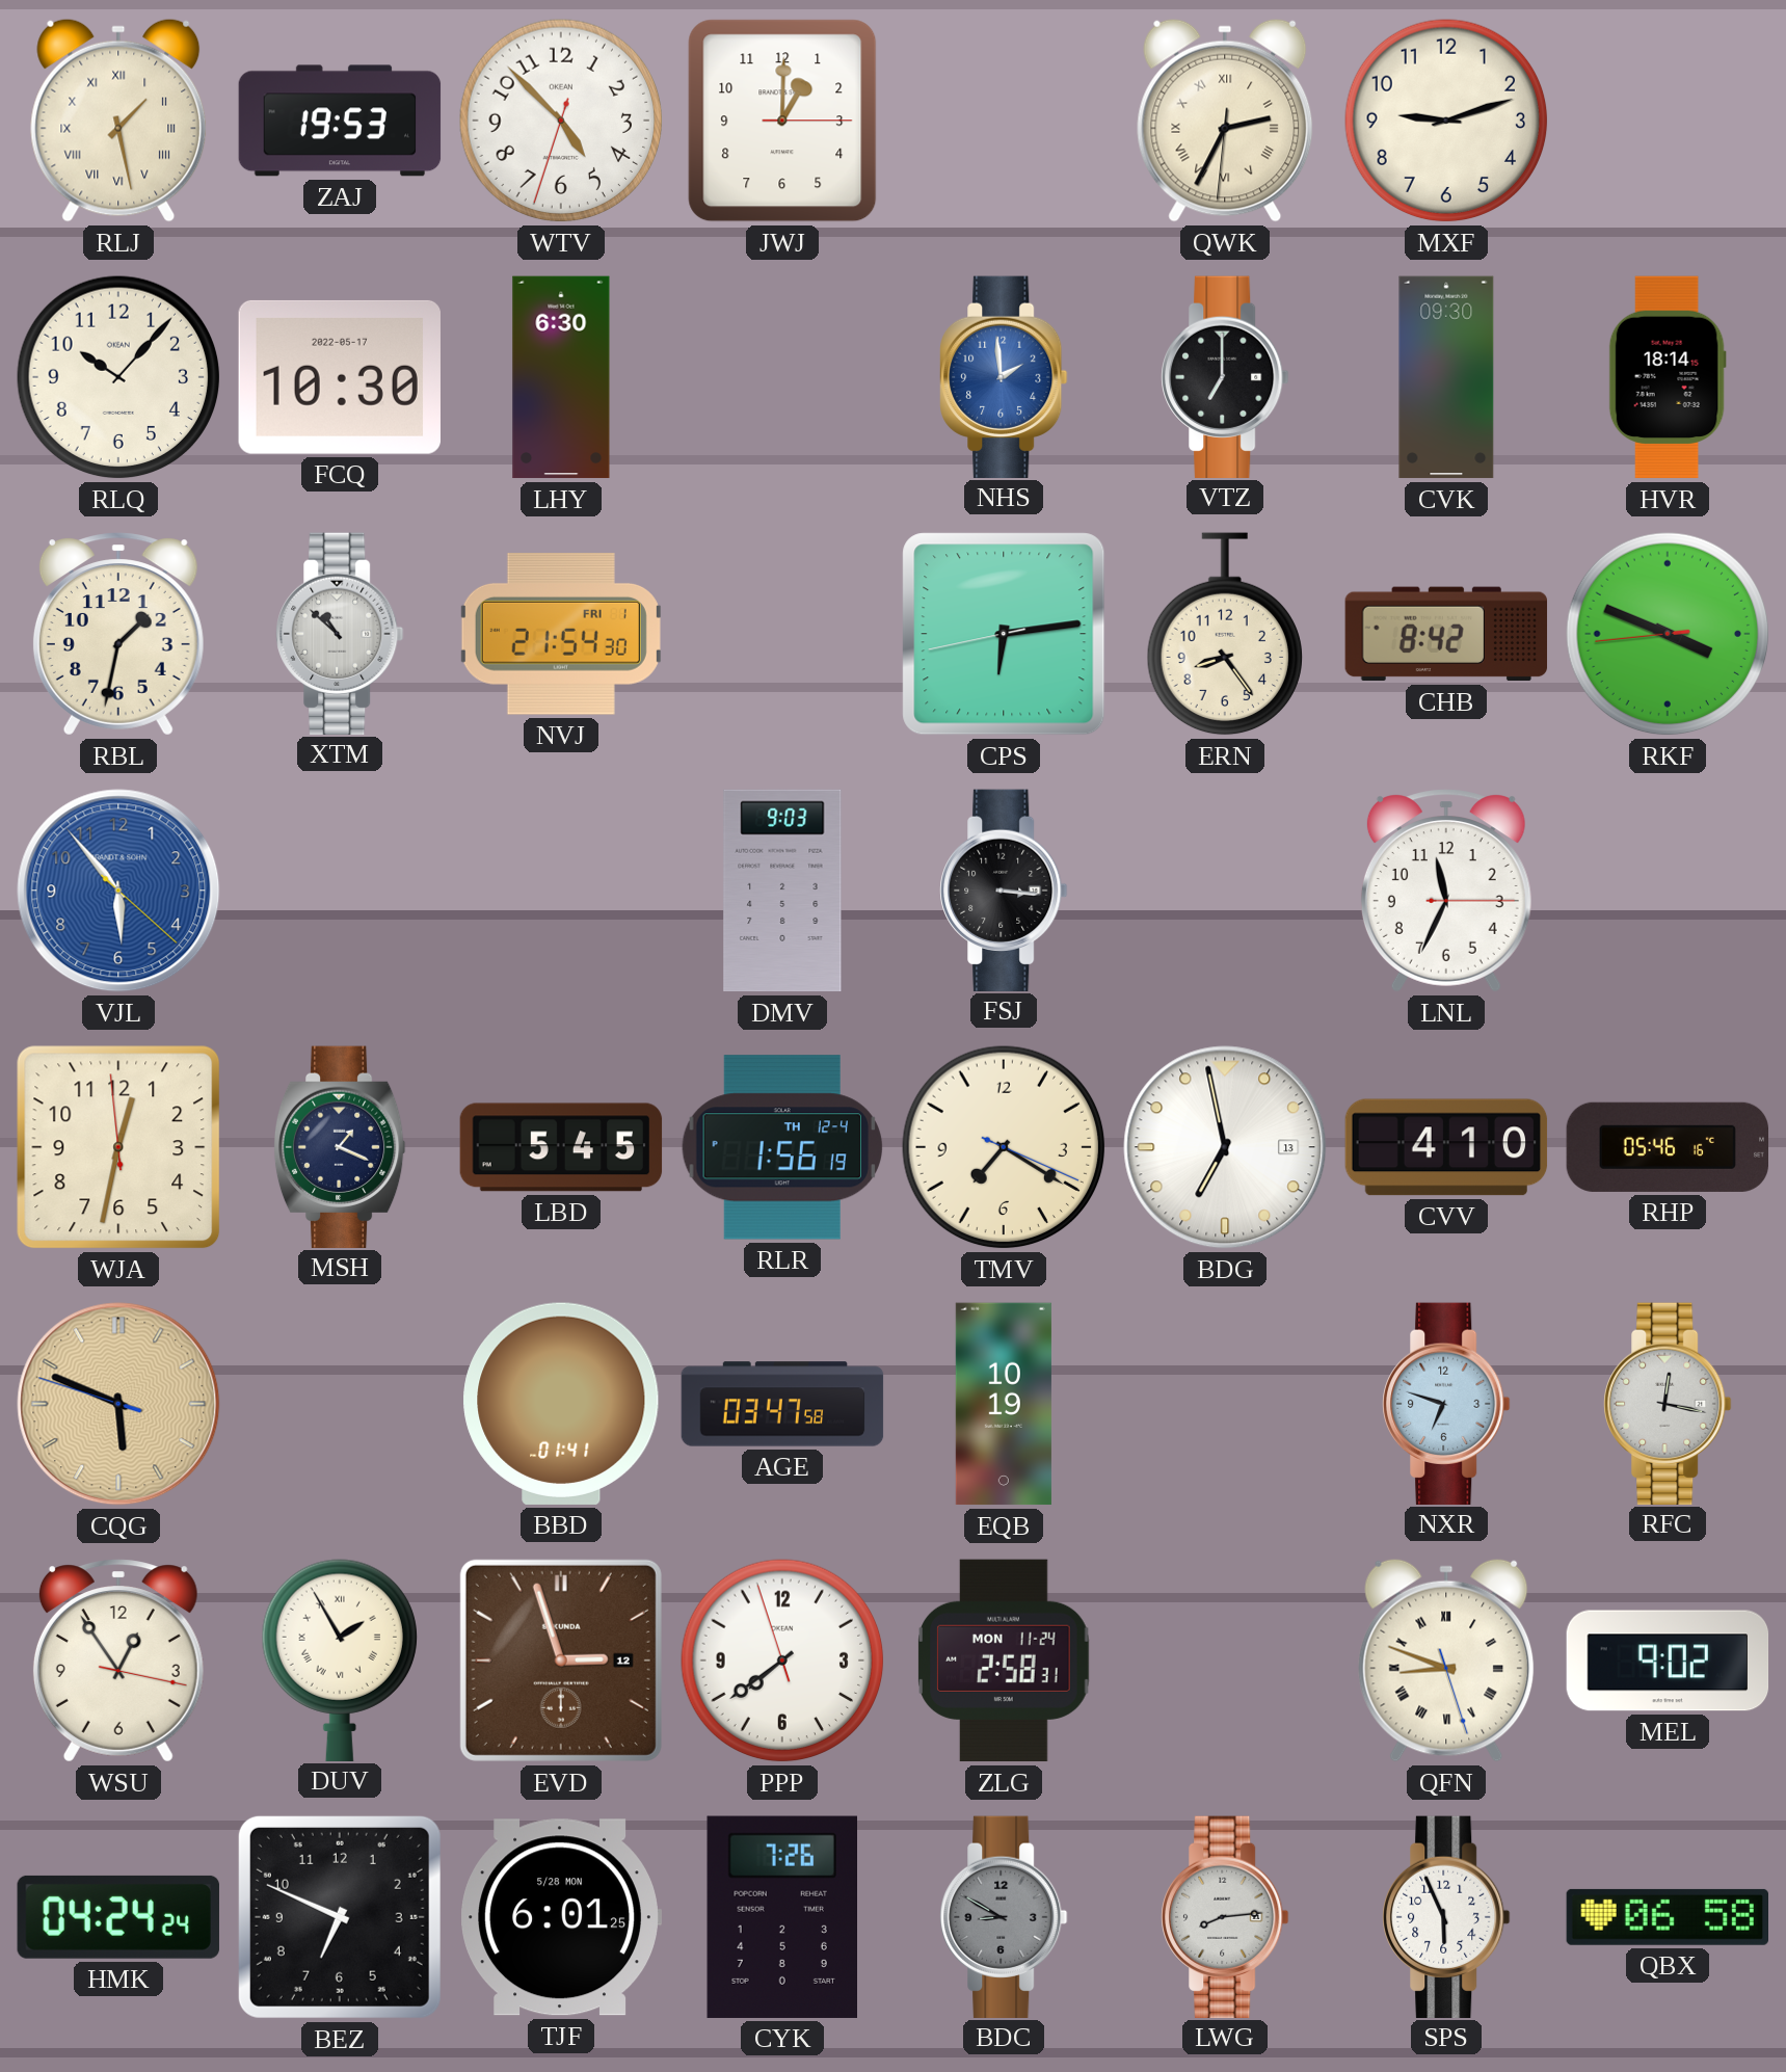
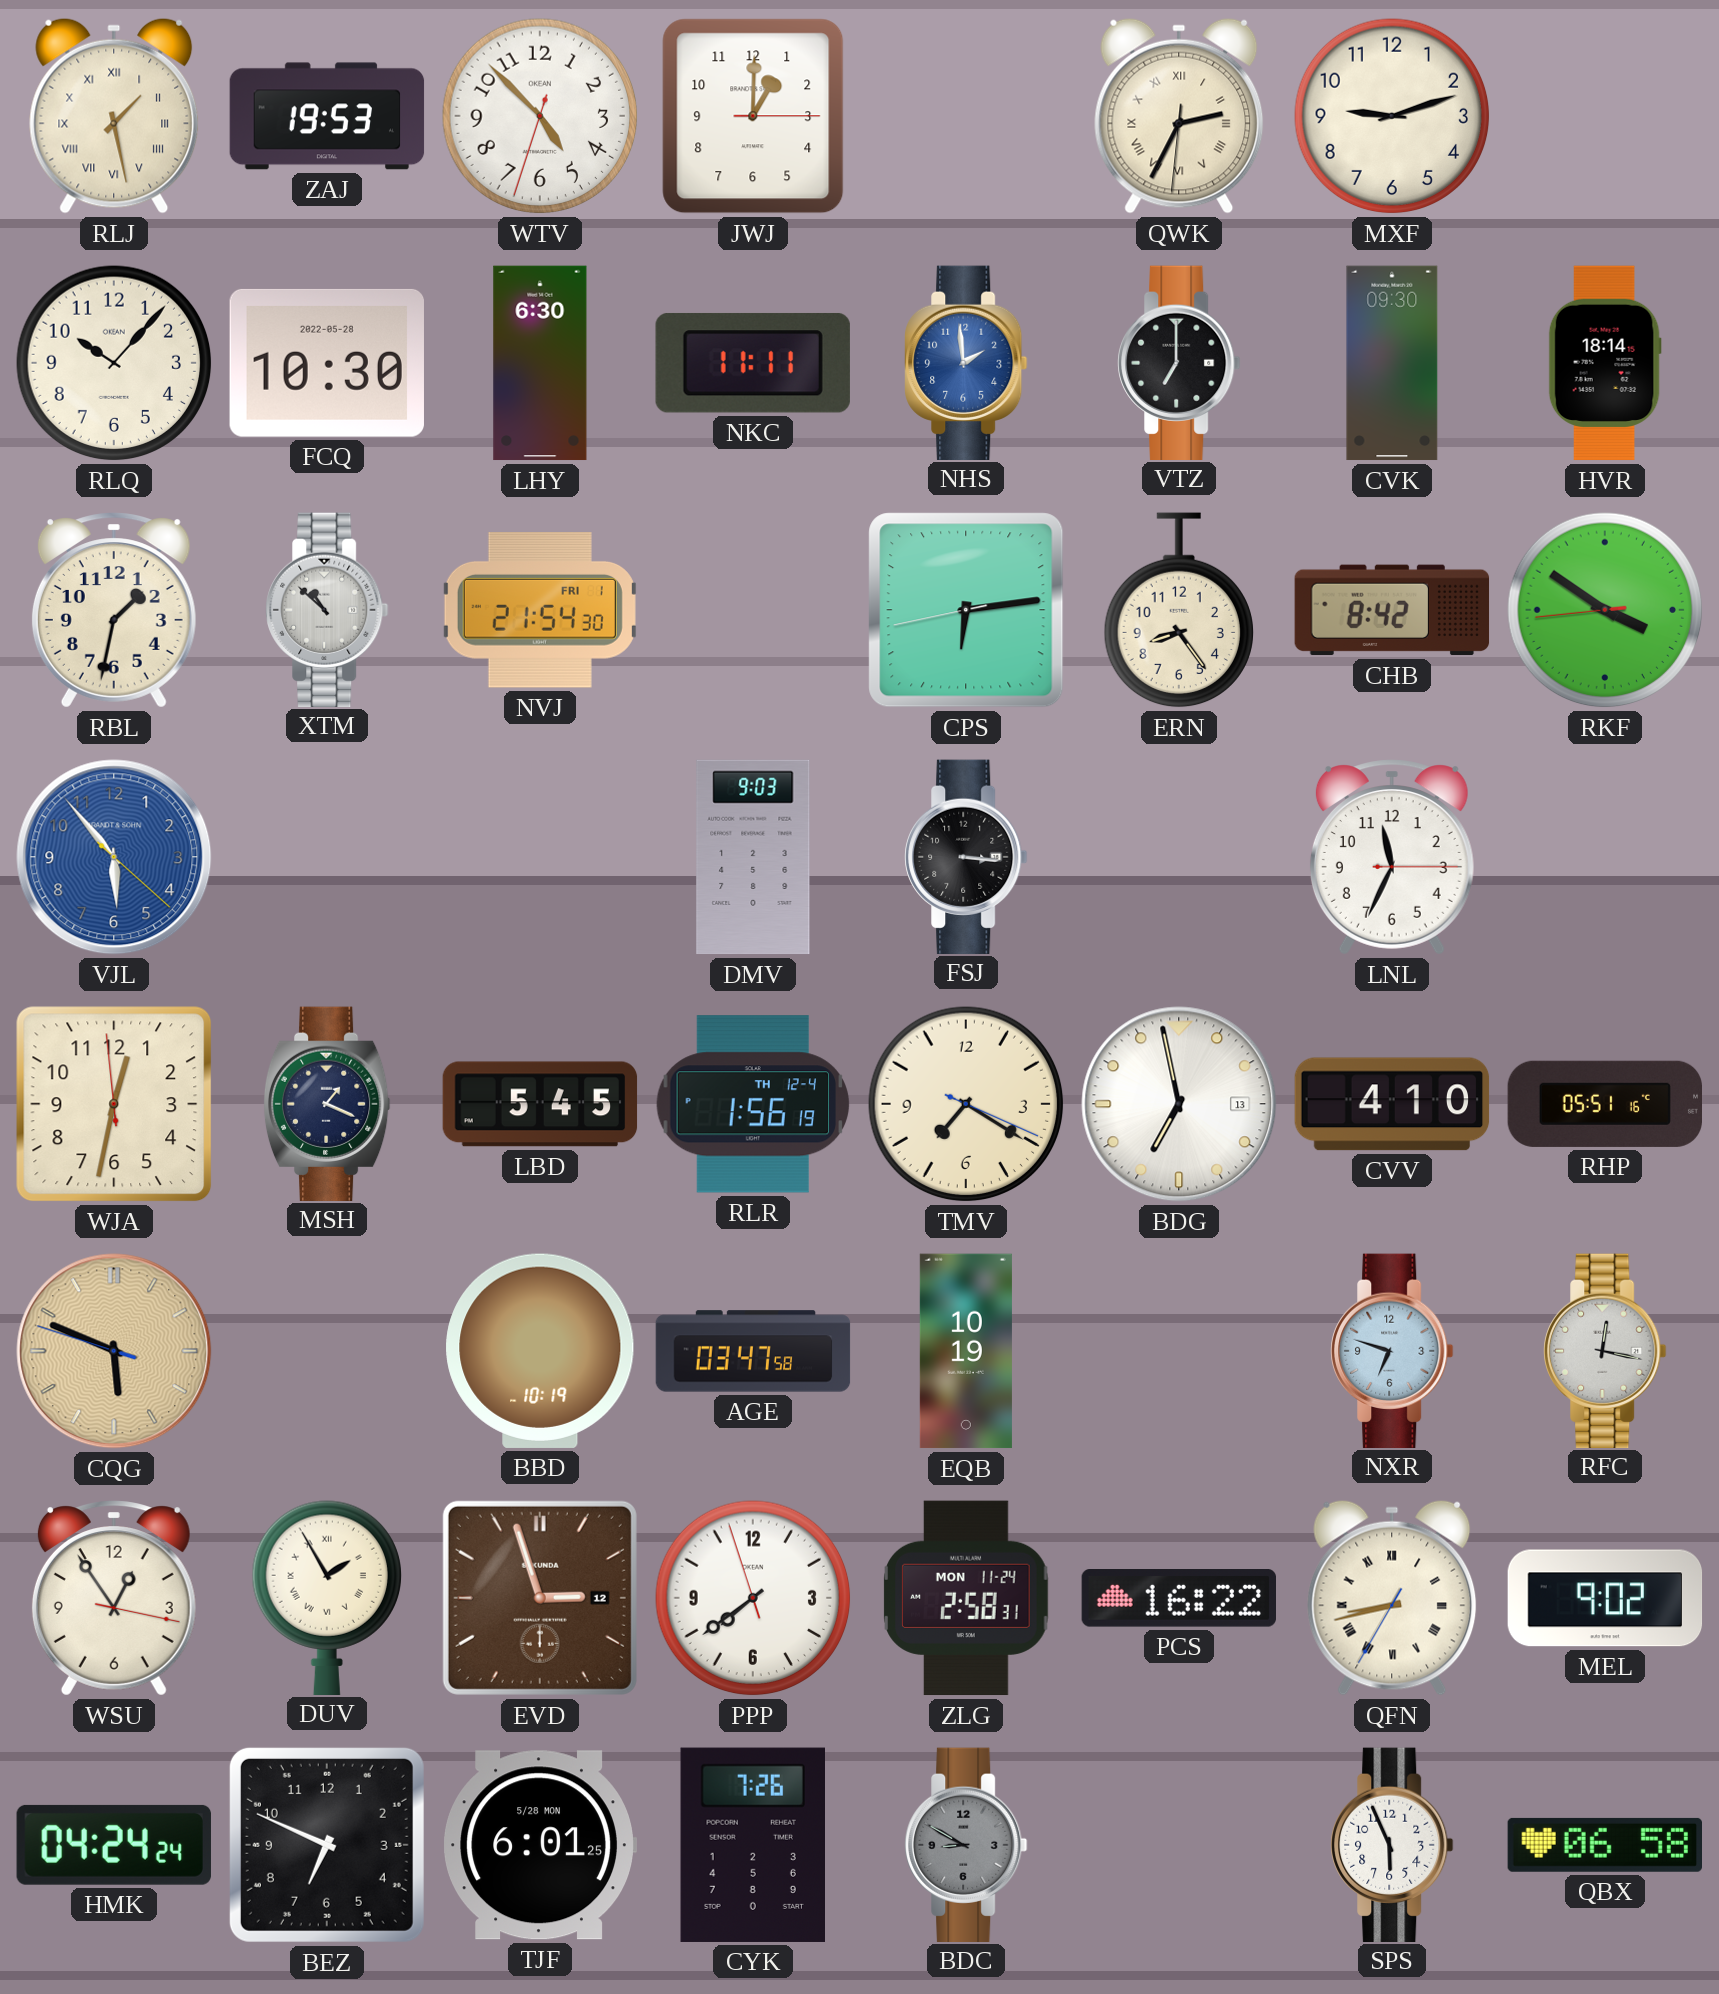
FCQ date: 2022-05-17 -> 2022-05-28 (327, 363)
NKC: none -> 11:11 (753, 363)
RKF: 3:48 -> 3:50 (1605, 610)
RHP: 05:46 -> 05:51 (1604, 1104)
BBD: 01:41 -> 10:19 (540, 1351)
PCS: none -> 16:22 (1178, 1598)
QFN: 8:48 -> 8:42 (1392, 1598)
LWG: 8:14 -> none (1225, 1916)
